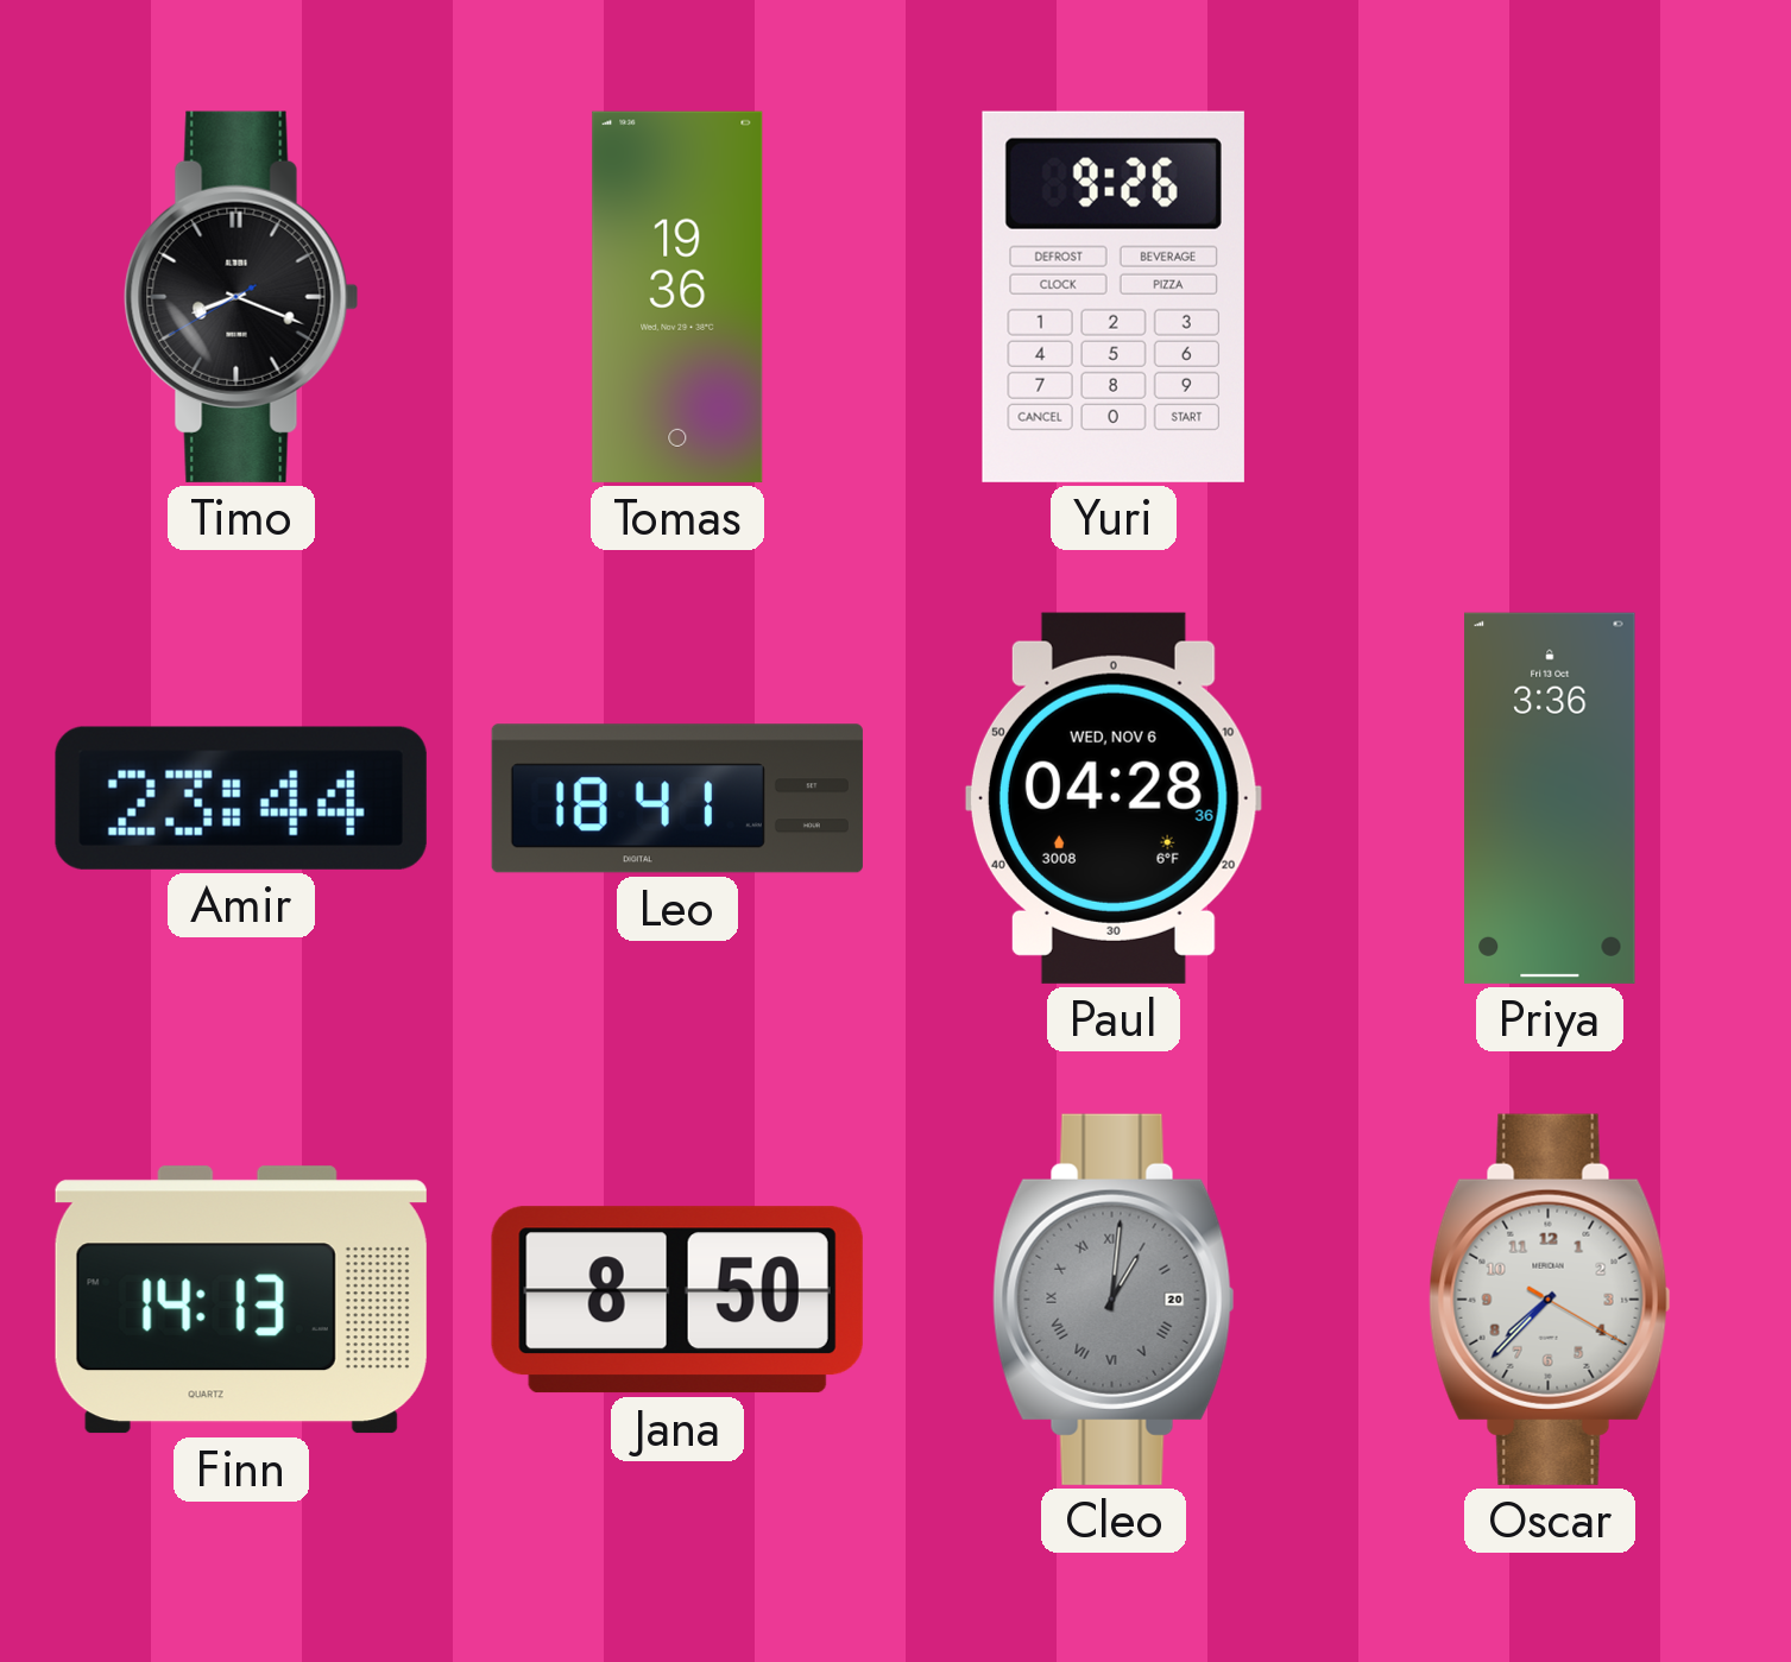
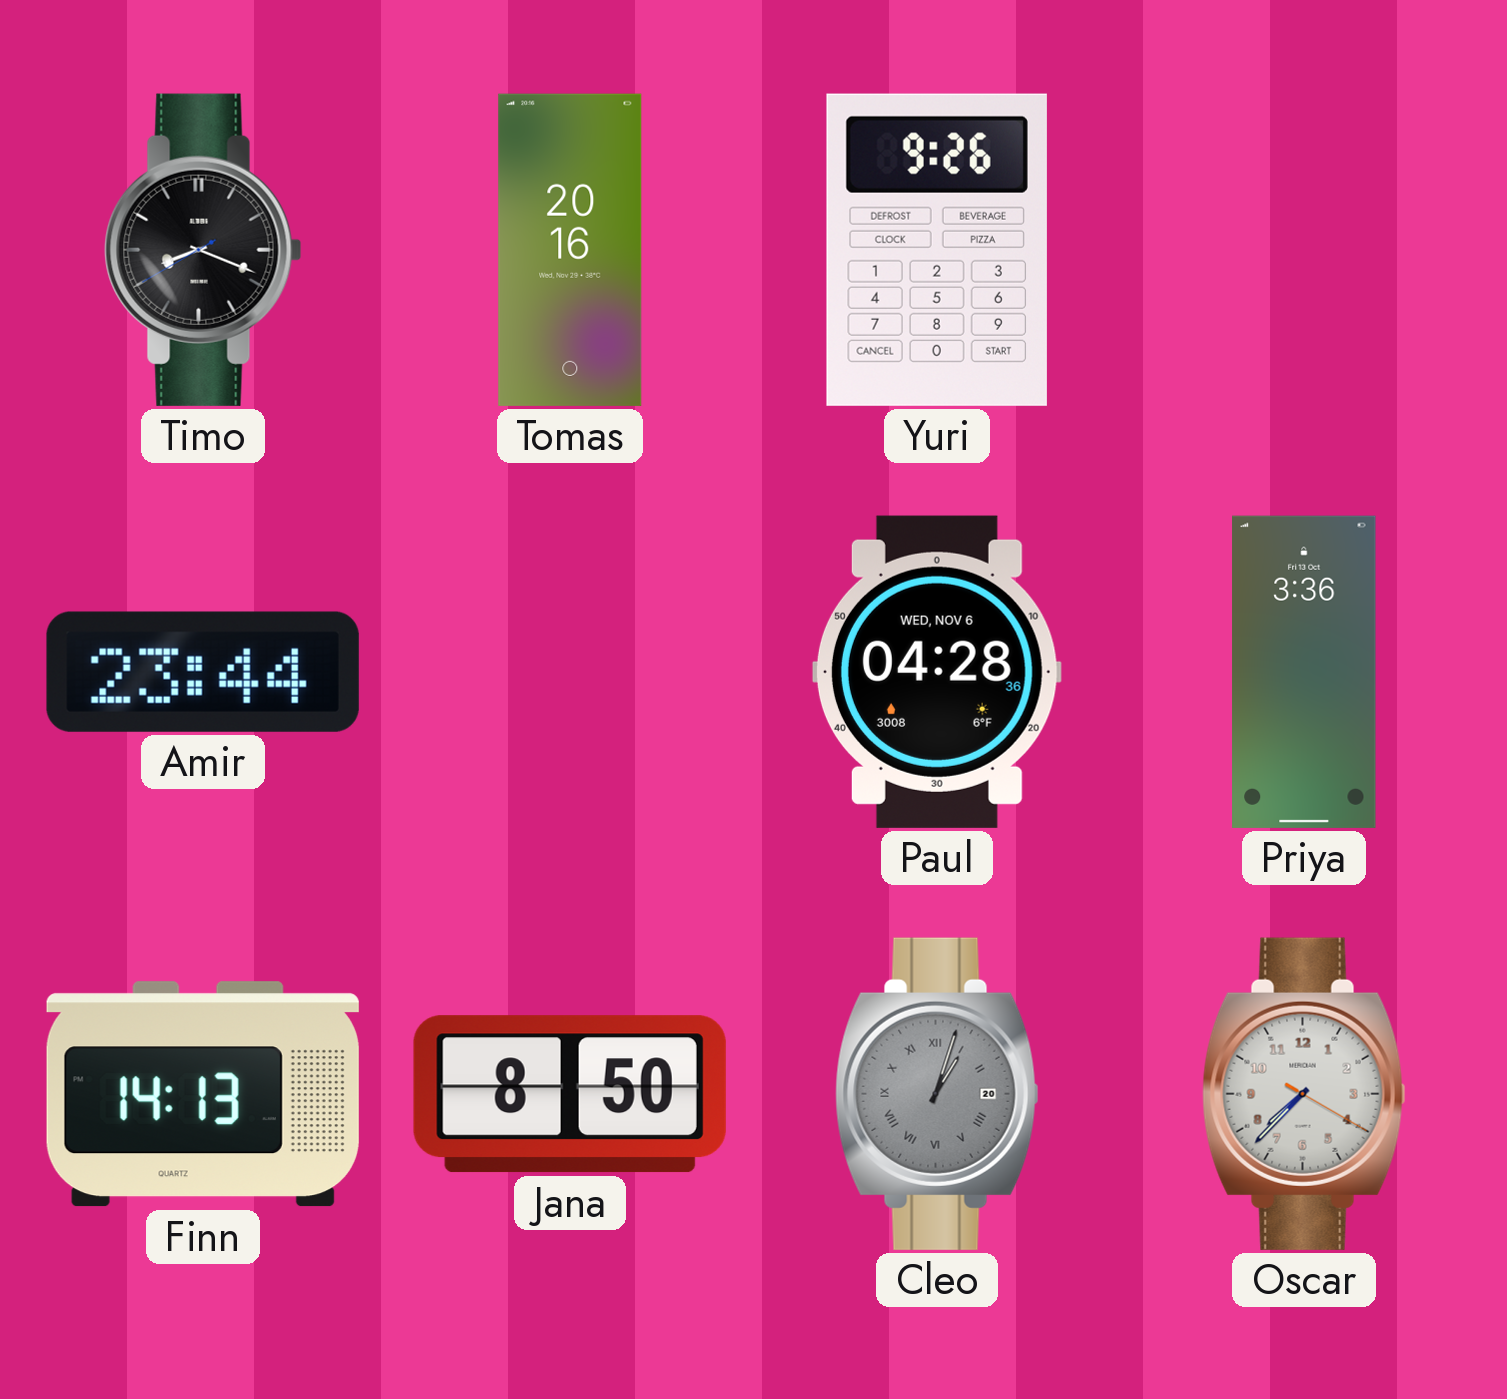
Tomas: 19:36 -> 20:16 (570, 250)
Leo: 18:41 -> none (677, 798)
Cleo: 1:01 -> 1:03 (937, 1094)
